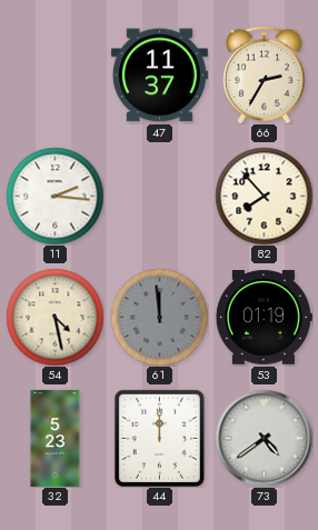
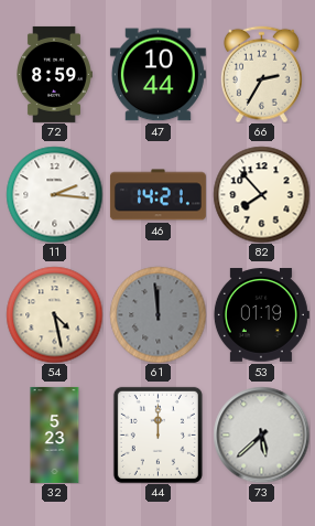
72: none -> 8:59 (55, 74)
47: 11:37 -> 10:44 (157, 75)
46: none -> 14:21 (157, 195)
73: 4:39 -> 5:38 (261, 434)
